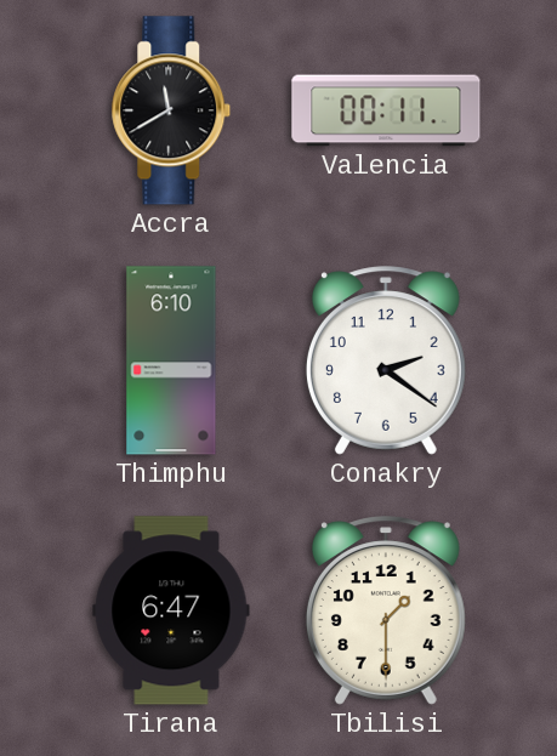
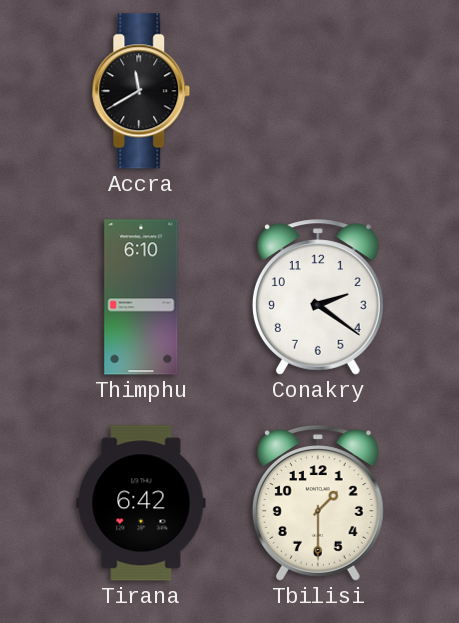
Valencia: 00:11 -> none (386, 110)
Tirana: 6:47 -> 6:42 (141, 503)
